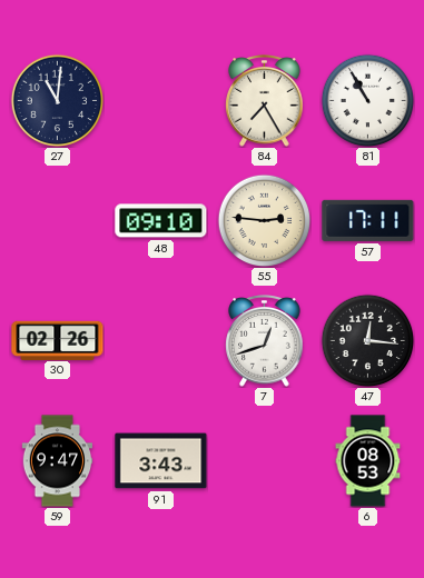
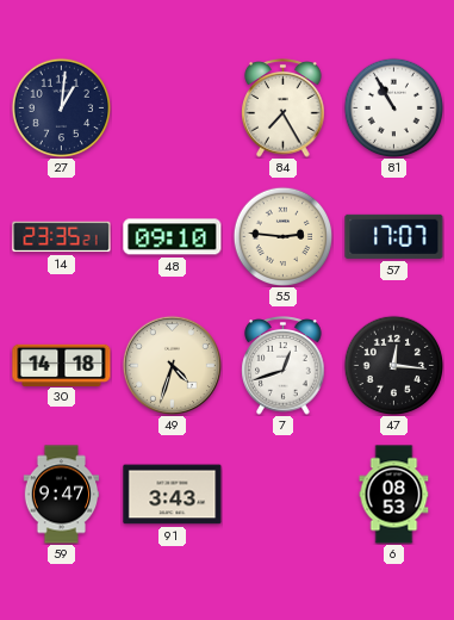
27: 11:01 -> 1:01 (61, 107)
14: none -> 23:35 (62, 237)
57: 17:11 -> 17:07 (394, 236)
30: 02:26 -> 14:18 (62, 365)
49: none -> 4:33 (172, 365)
